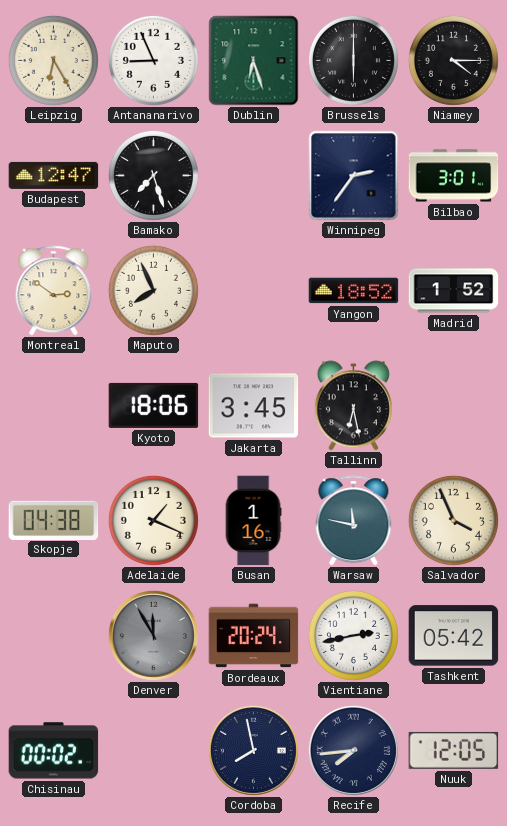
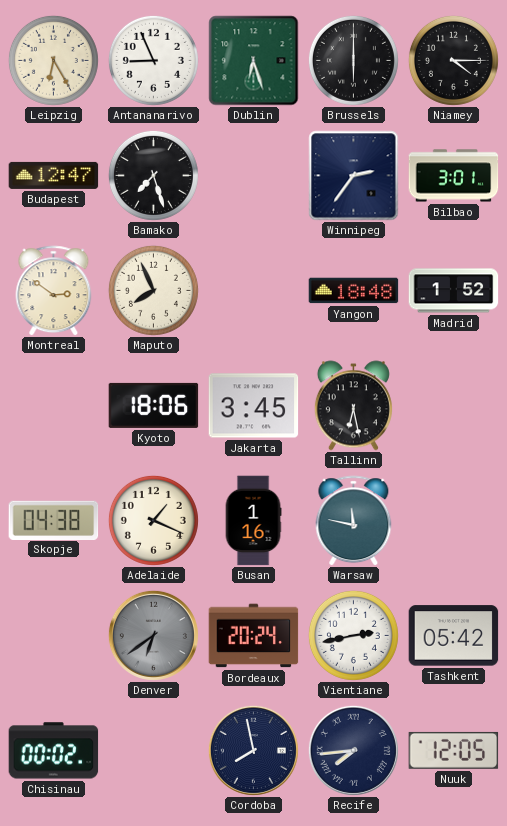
Yangon: 18:52 -> 18:48 (354, 291)
Salvador: 3:56 -> none (453, 520)
Denver: 11:55 -> 6:39 (153, 635)
